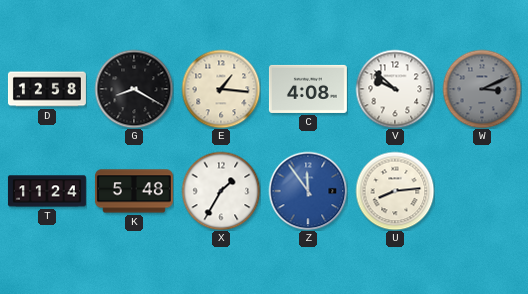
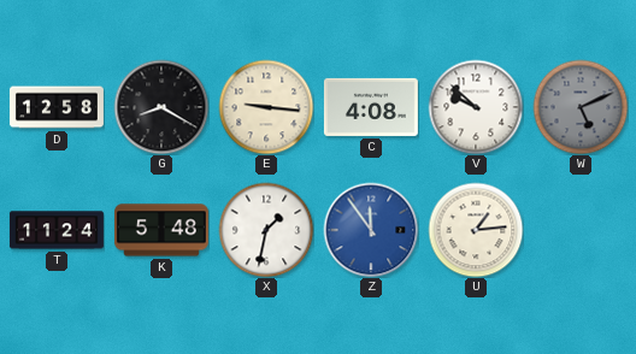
E: 1:16 -> 9:16 (266, 107)
W: 3:11 -> 5:11 (581, 107)
X: 1:35 -> 1:32 (266, 230)
U: 8:14 -> 1:14 (476, 230)
